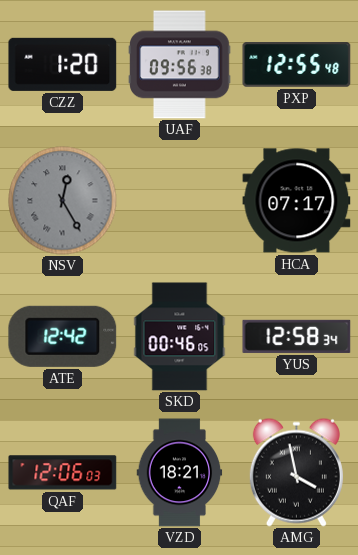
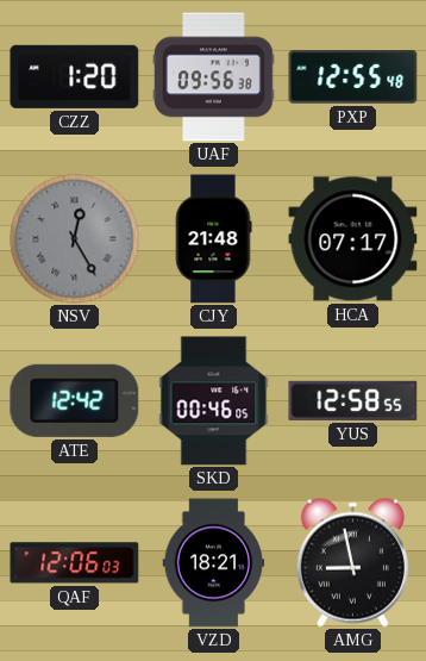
CJY: none -> 21:48 (214, 239)
YUS: 12:58:34 -> 12:58:55 (353, 400)
AMG: 3:58 -> 8:58 (352, 562)
